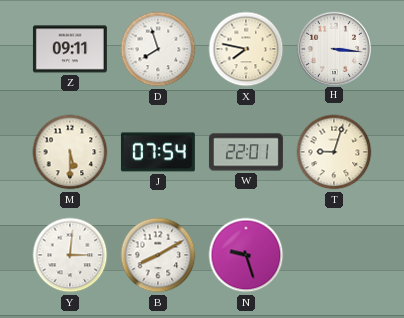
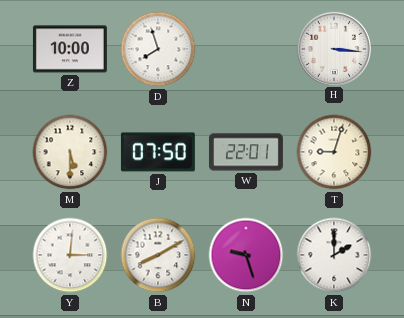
Z: 09:11 -> 10:00 (70, 49)
X: 7:47 -> none (246, 49)
J: 07:54 -> 07:50 (158, 152)
K: none -> 2:00 (334, 255)
